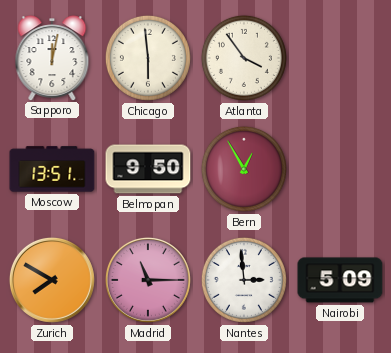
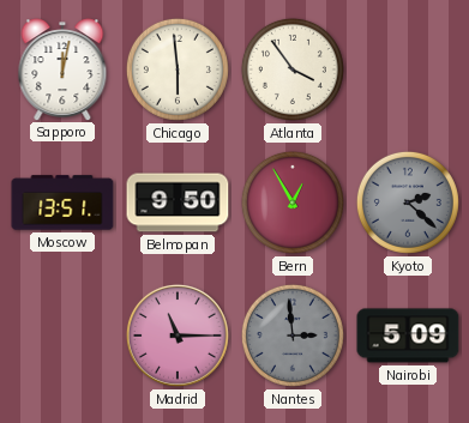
Kyoto: none -> 2:22 (408, 203)
Zurich: 7:50 -> none (52, 280)
Nantes dial: white -> grey (293, 336)
